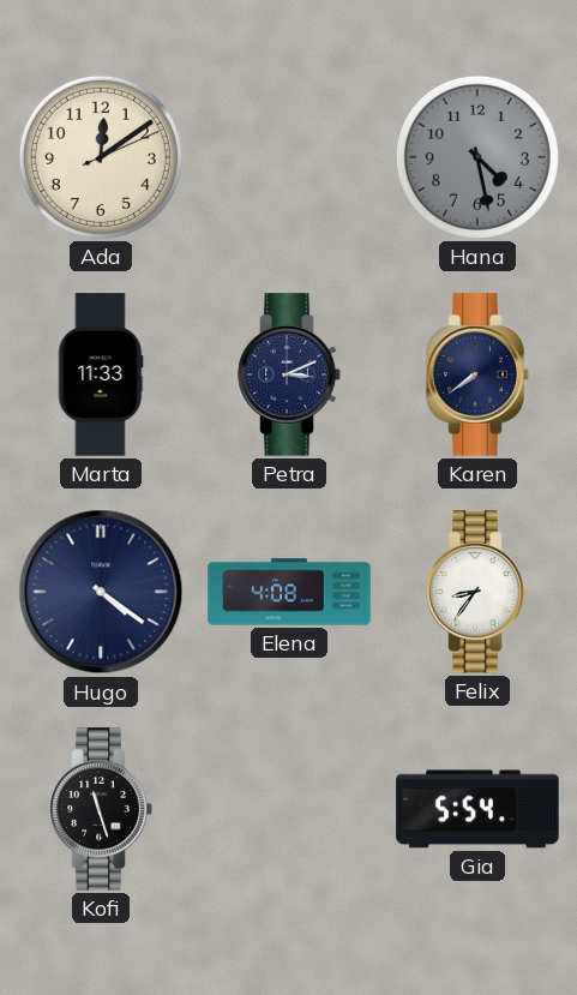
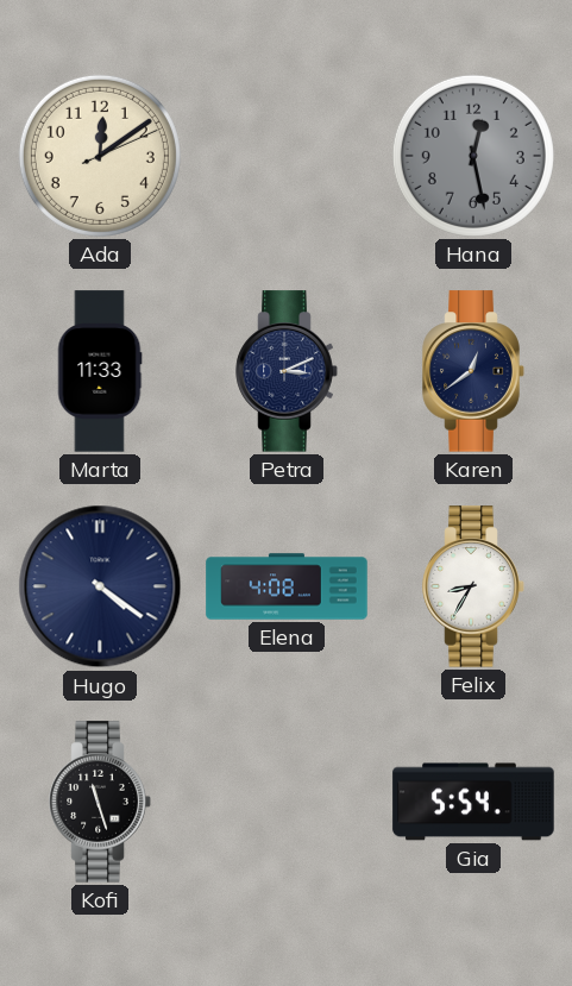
Hana: 4:28 -> 12:28 (473, 156)
Karen: 7:39 -> 12:39 (473, 371)
Felix: 8:36 -> 8:35 (473, 586)
